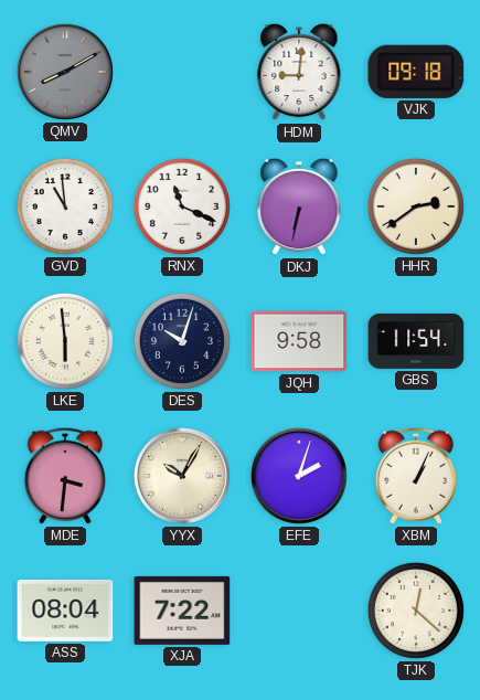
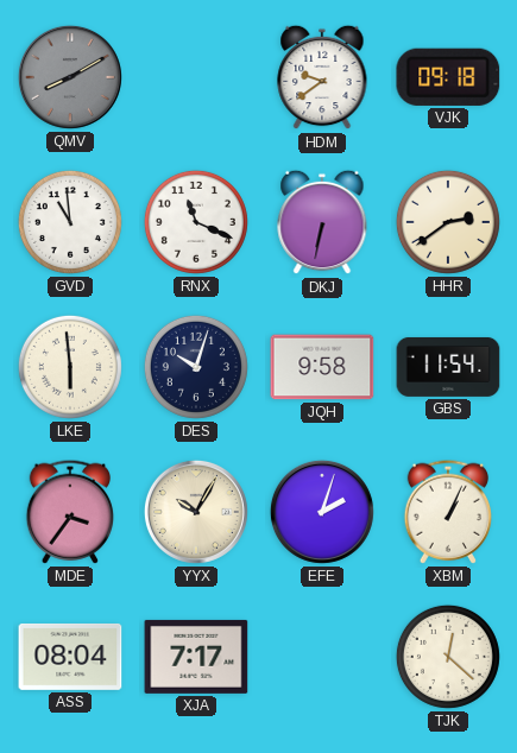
HDM: 9:01 -> 9:39 (322, 77)
MDE: 3:31 -> 3:36 (69, 512)
XJA: 7:22 -> 7:17 (196, 657)
